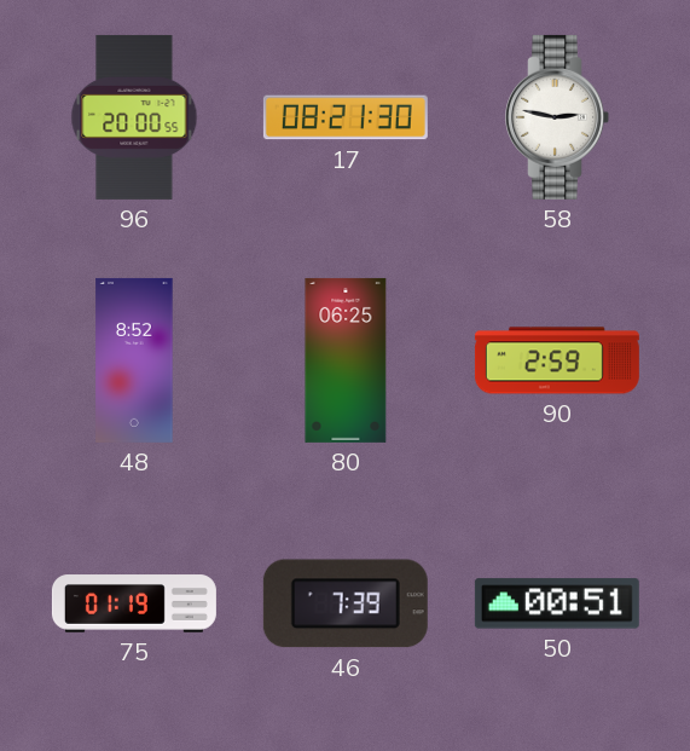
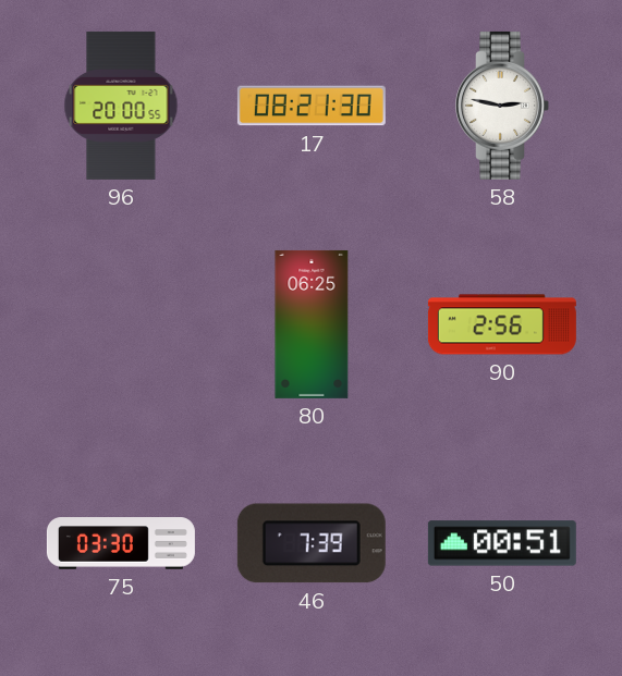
48: 8:52 -> none (134, 360)
90: 2:59 -> 2:56 (502, 324)
75: 01:19 -> 03:30 (121, 543)
